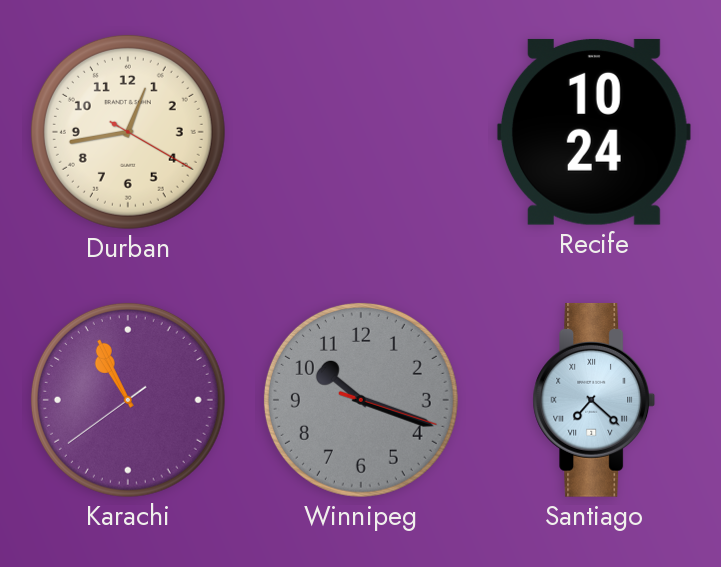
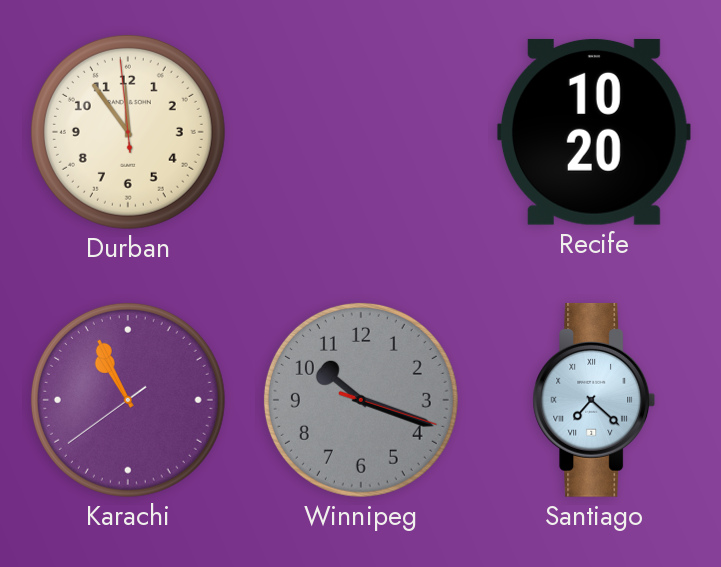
Durban: 12:43 -> 11:53 (128, 132)
Recife: 10:24 -> 10:20 (594, 132)
